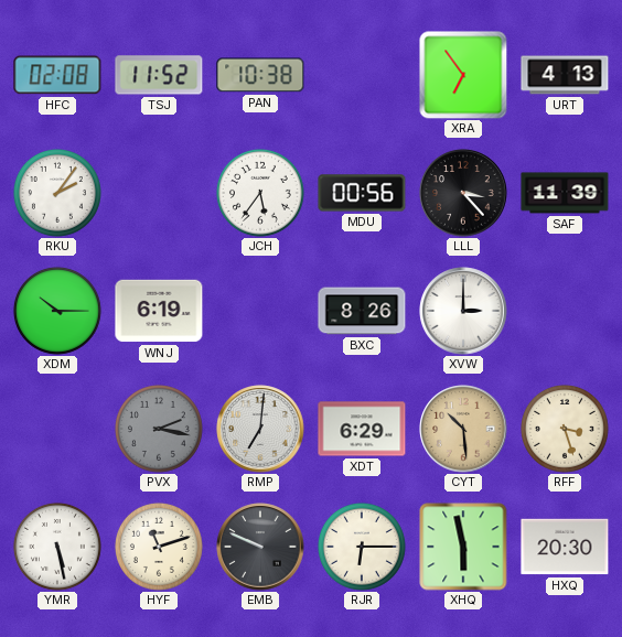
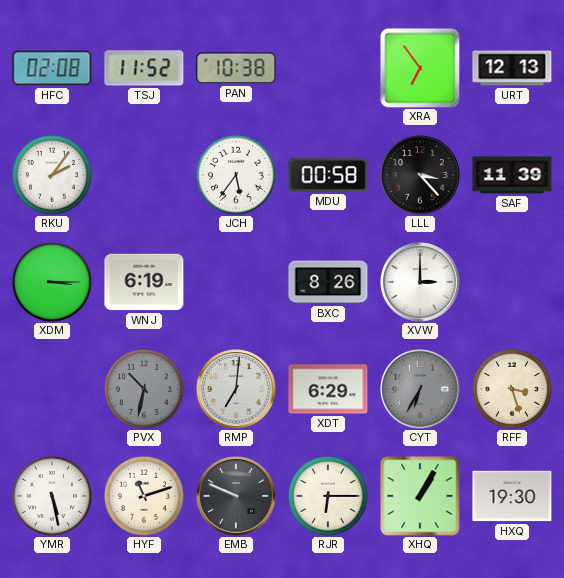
URT: 4:13 -> 12:13 (512, 68)
MDU: 00:56 -> 00:58 (328, 175)
XDM: 10:15 -> 3:15 (52, 282)
PVX: 2:17 -> 10:32 (144, 389)
CYT: 10:29 -> 6:35 (420, 389)
CYT dial: champagne -> grey (420, 389)
XHQ: 5:58 -> 1:05 (420, 496)
HXQ: 20:30 -> 19:30 (512, 496)
